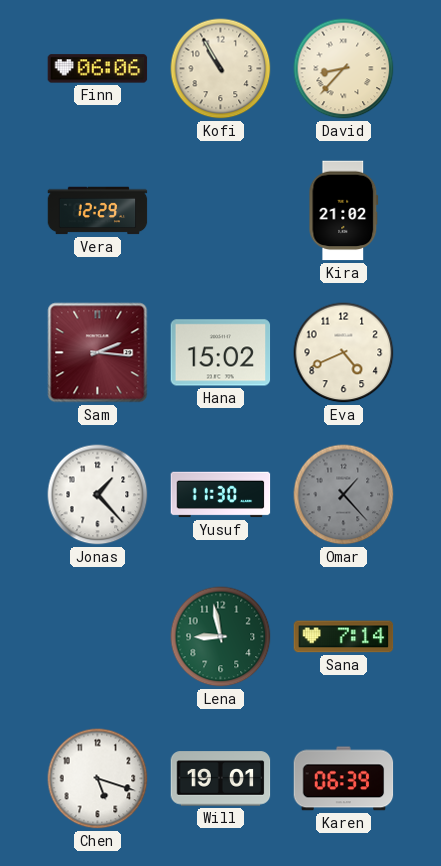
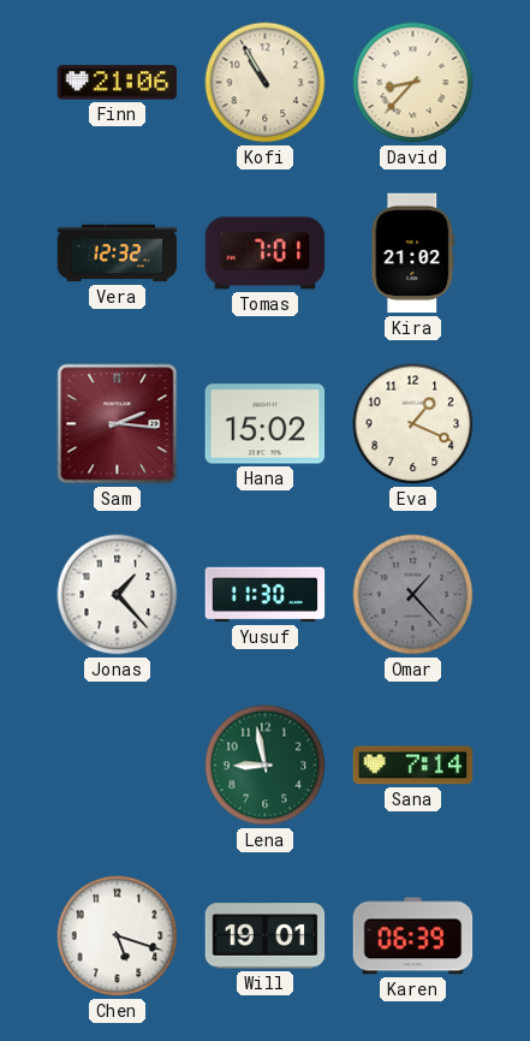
Finn: 06:06 -> 21:06 (118, 83)
Vera: 12:29 -> 12:32 (118, 254)
Tomas: none -> 7:01 (266, 254)
Eva: 4:41 -> 1:19 (413, 424)
